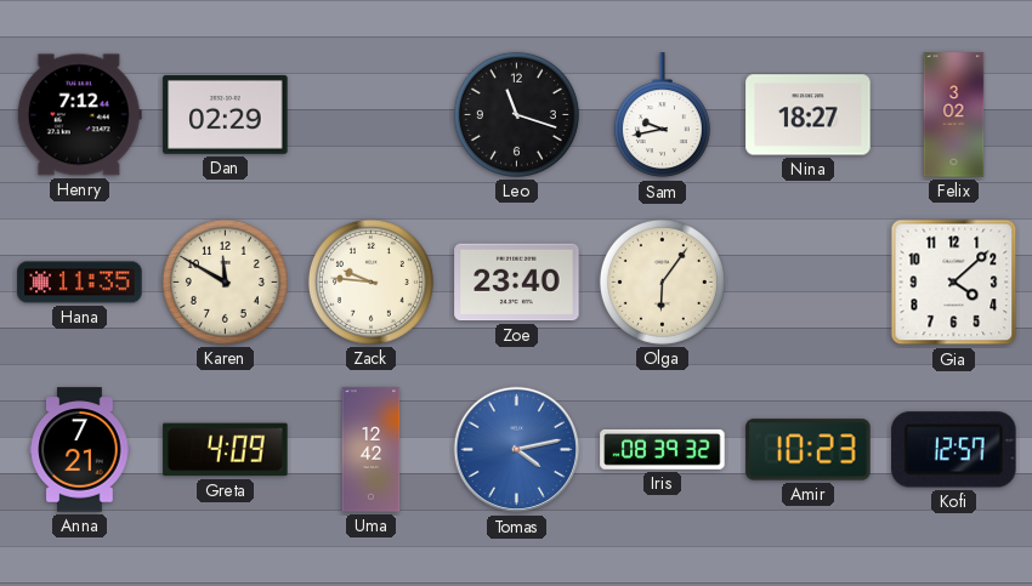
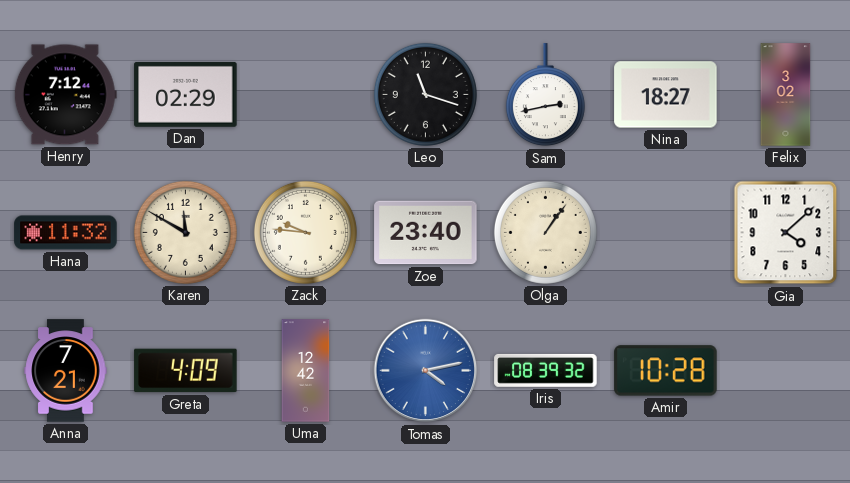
Sam: 9:43 -> 2:43 (545, 95)
Hana: 11:35 -> 11:32 (66, 233)
Olga: 6:06 -> 1:06 (545, 232)
Amir: 10:23 -> 10:28 (666, 371)
Kofi: 12:57 -> none (954, 450)
